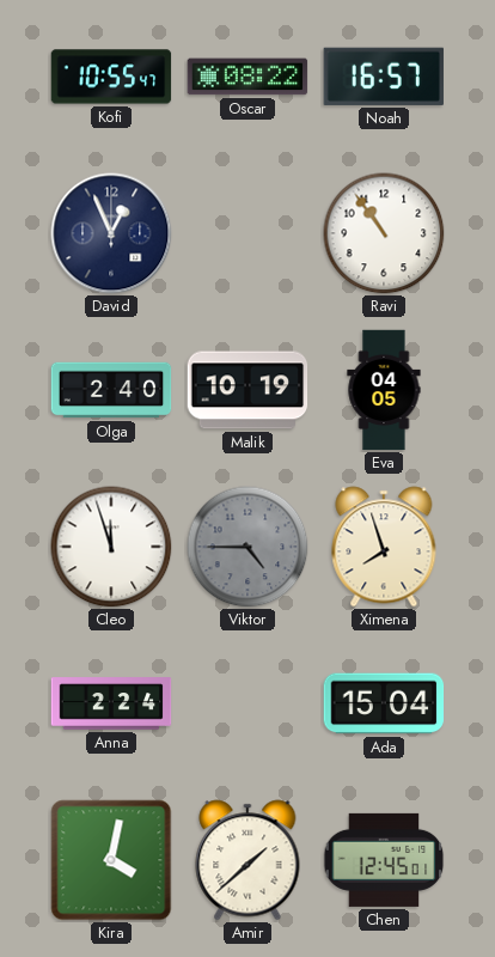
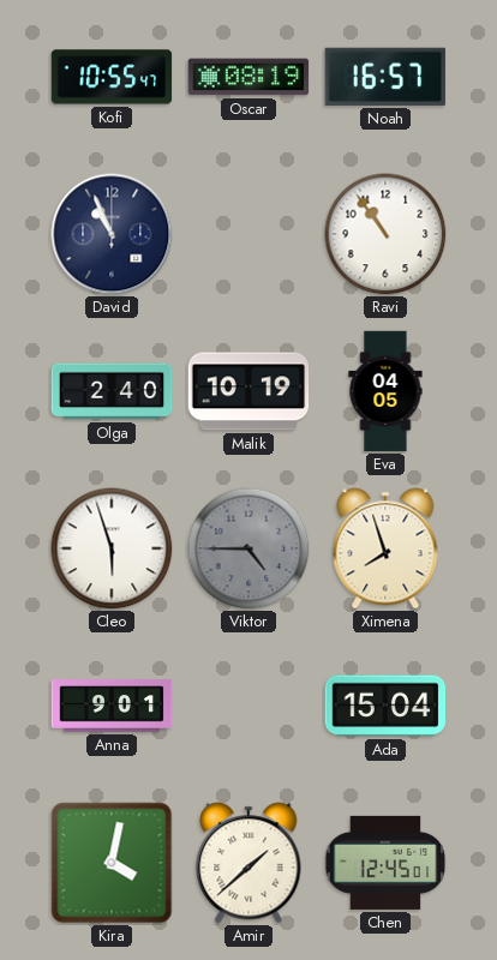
Oscar: 08:22 -> 08:19 (248, 77)
David: 12:56 -> 10:56 (112, 234)
Cleo: 11:57 -> 5:57 (112, 548)
Anna: 2:24 -> 9:01 (112, 706)
